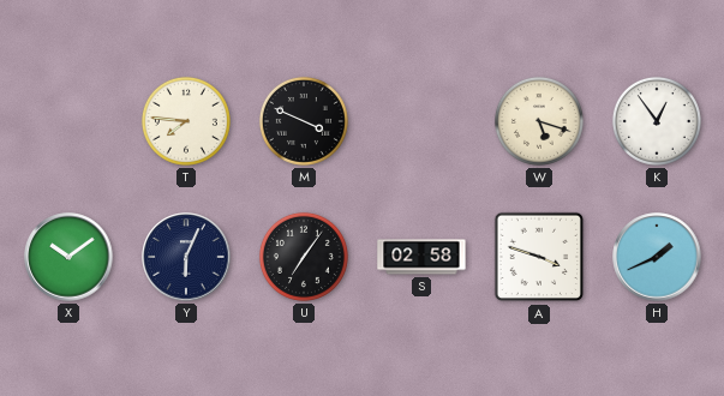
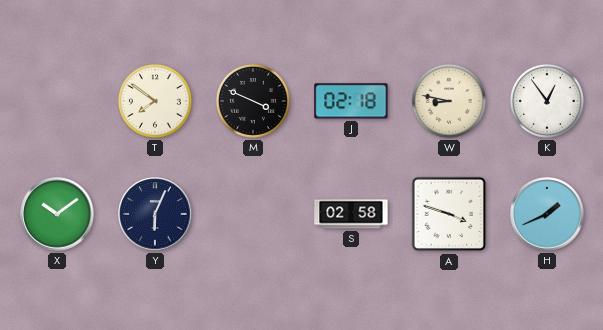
T: 7:46 -> 7:51 (155, 101)
J: none -> 02:18 (351, 101)
W: 5:18 -> 8:47 (449, 101)
U: 7:06 -> none (304, 257)
